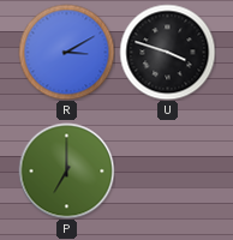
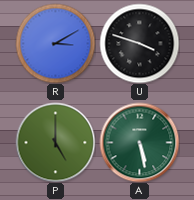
P: 7:00 -> 5:00 (55, 142)
A: none -> 5:28 (139, 142)
